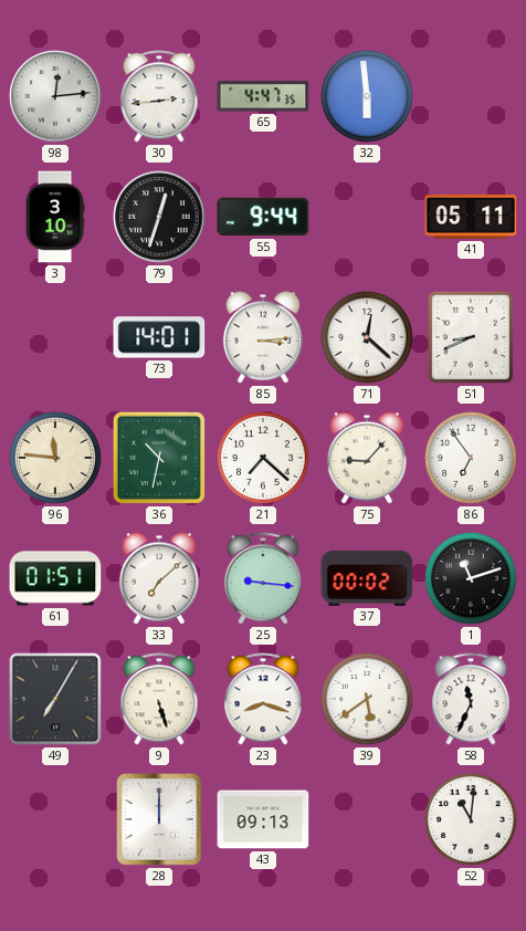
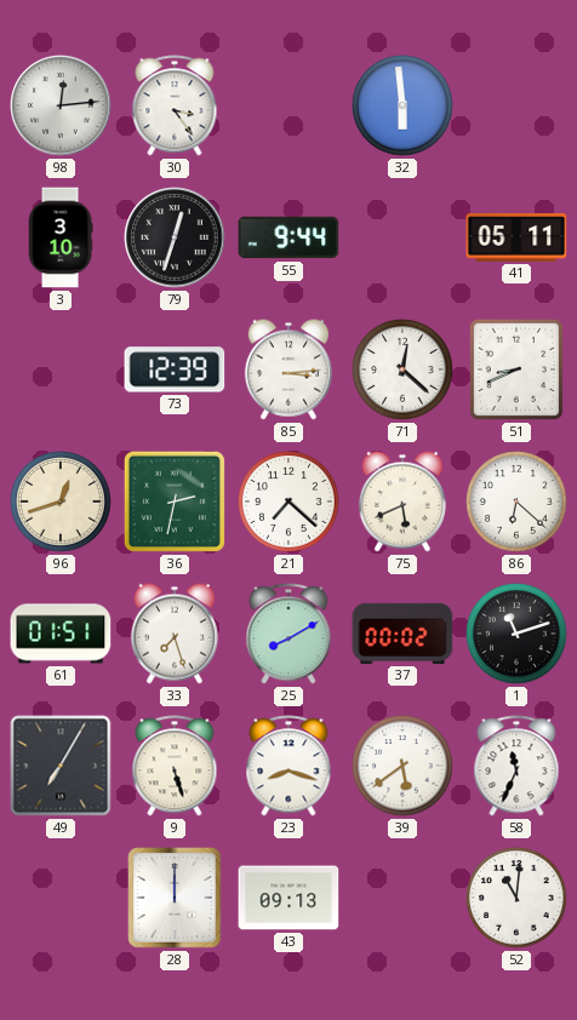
30: 2:44 -> 3:24 (175, 105)
65: 4:47 -> none (263, 96)
73: 14:01 -> 12:39 (175, 369)
96: 11:46 -> 12:42 (61, 502)
36: 10:32 -> 2:32 (175, 502)
75: 9:07 -> 5:41 (402, 502)
86: 6:54 -> 6:22 (516, 502)
33: 7:08 -> 7:27 (175, 634)
25: 9:16 -> 8:10 (288, 634)
